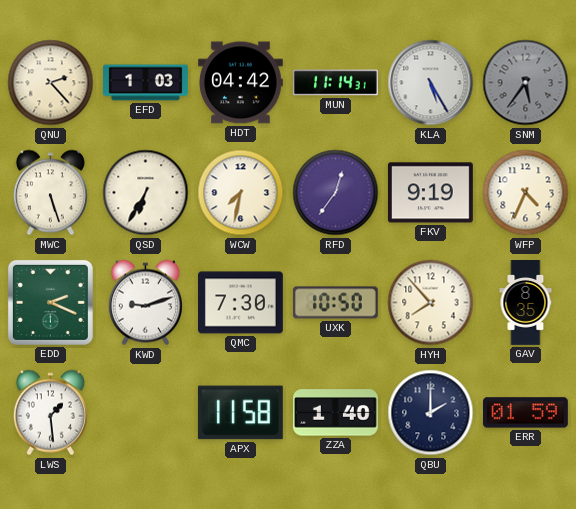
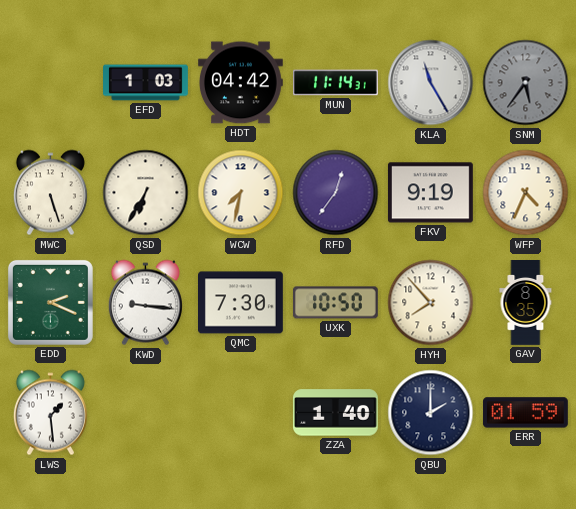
QNU: 2:23 -> none (51, 83)
KLA: 5:25 -> 11:25 (431, 83)
KWD: 9:12 -> 9:16 (145, 303)
APX: 11:58 -> none (240, 413)
